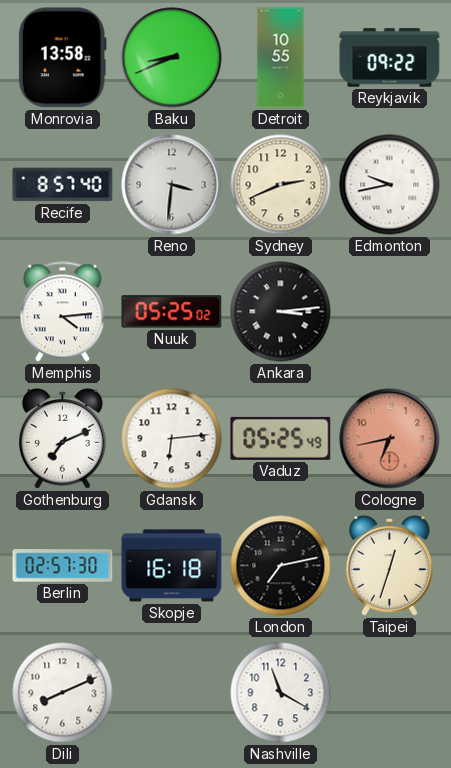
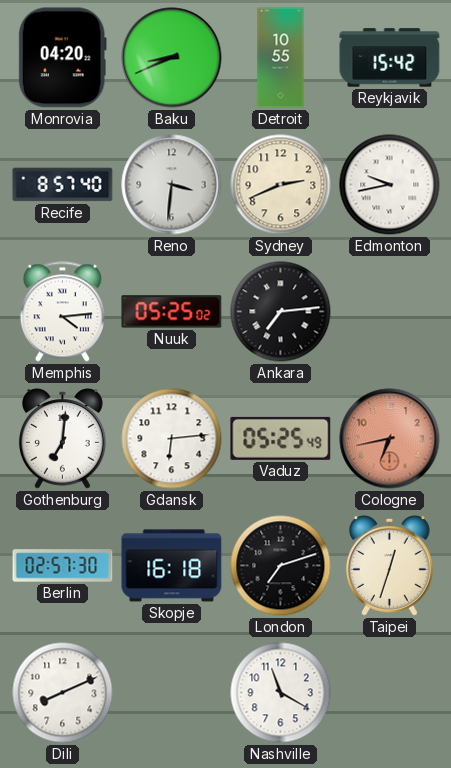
Monrovia: 13:58 -> 04:20 (62, 58)
Reykjavik: 09:22 -> 15:42 (390, 58)
Ankara: 3:14 -> 7:14 (281, 312)
Gothenburg: 7:11 -> 7:01 (62, 439)
London: 7:13 -> 7:12 (281, 566)
